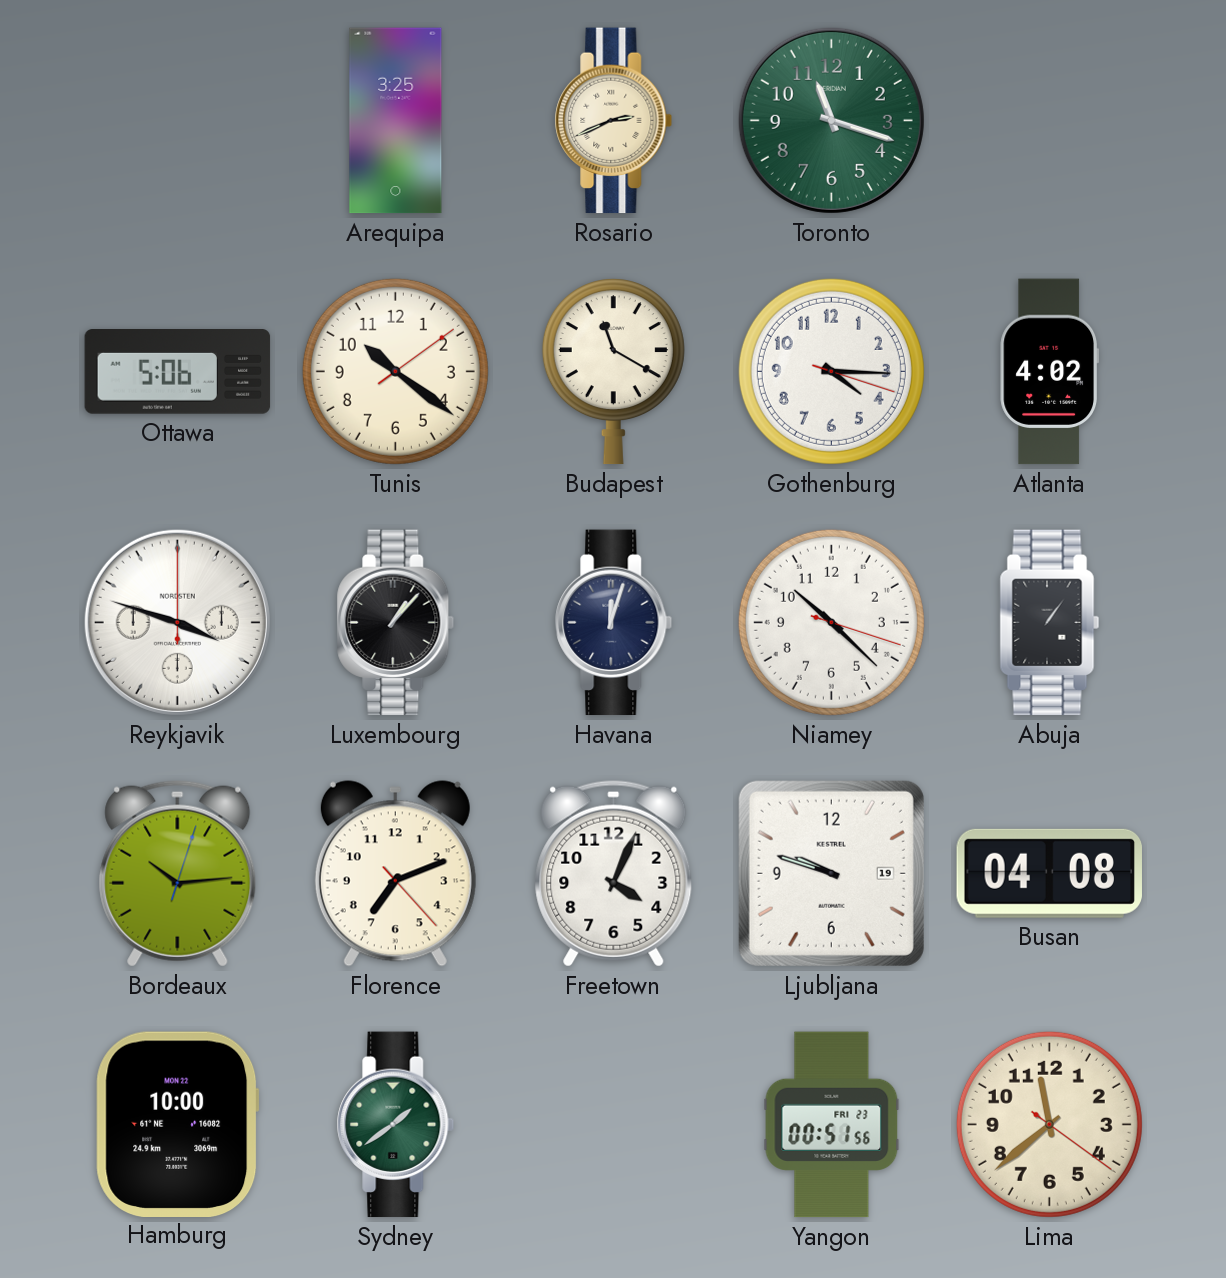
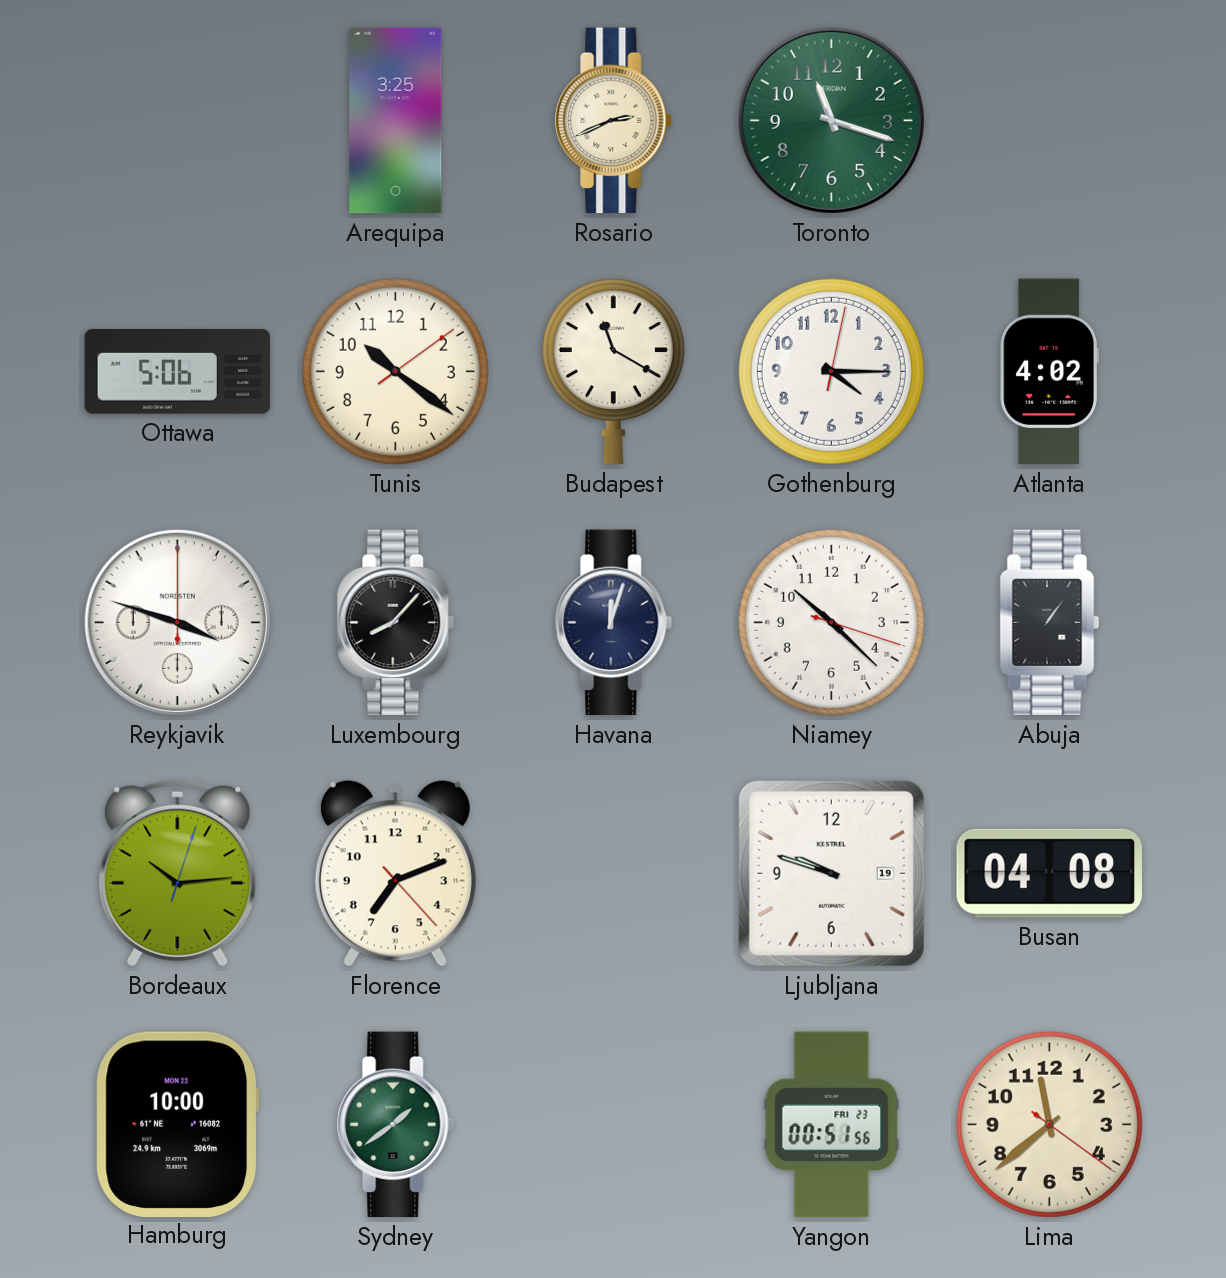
Gothenburg: 4:15:18 -> 4:15:02 (831, 371)
Luxembourg: 1:07 -> 8:07 (396, 623)
Freetown: 4:04 -> none (614, 873)
